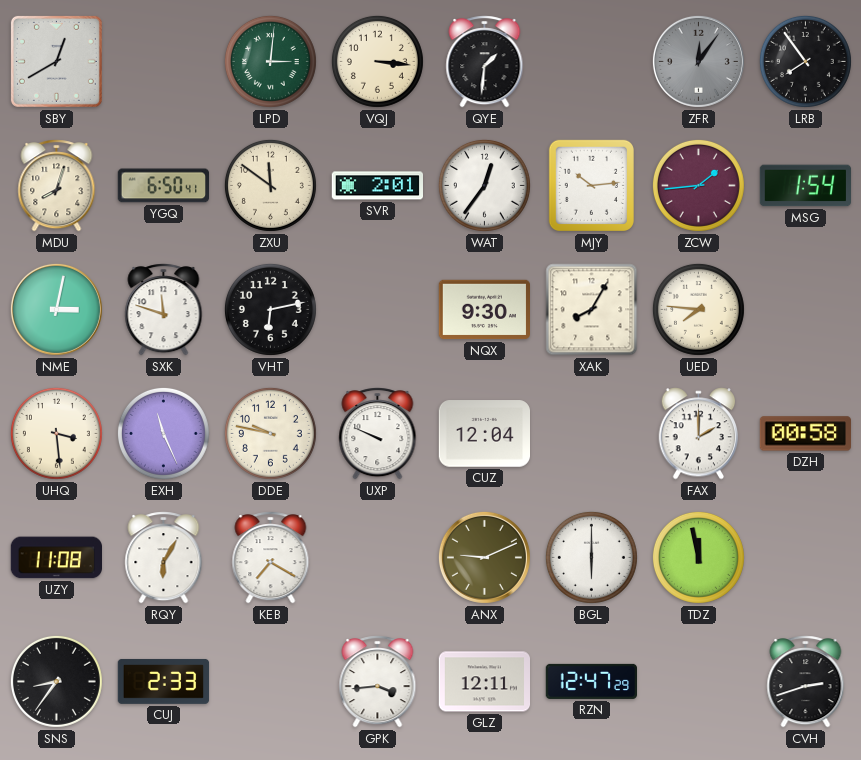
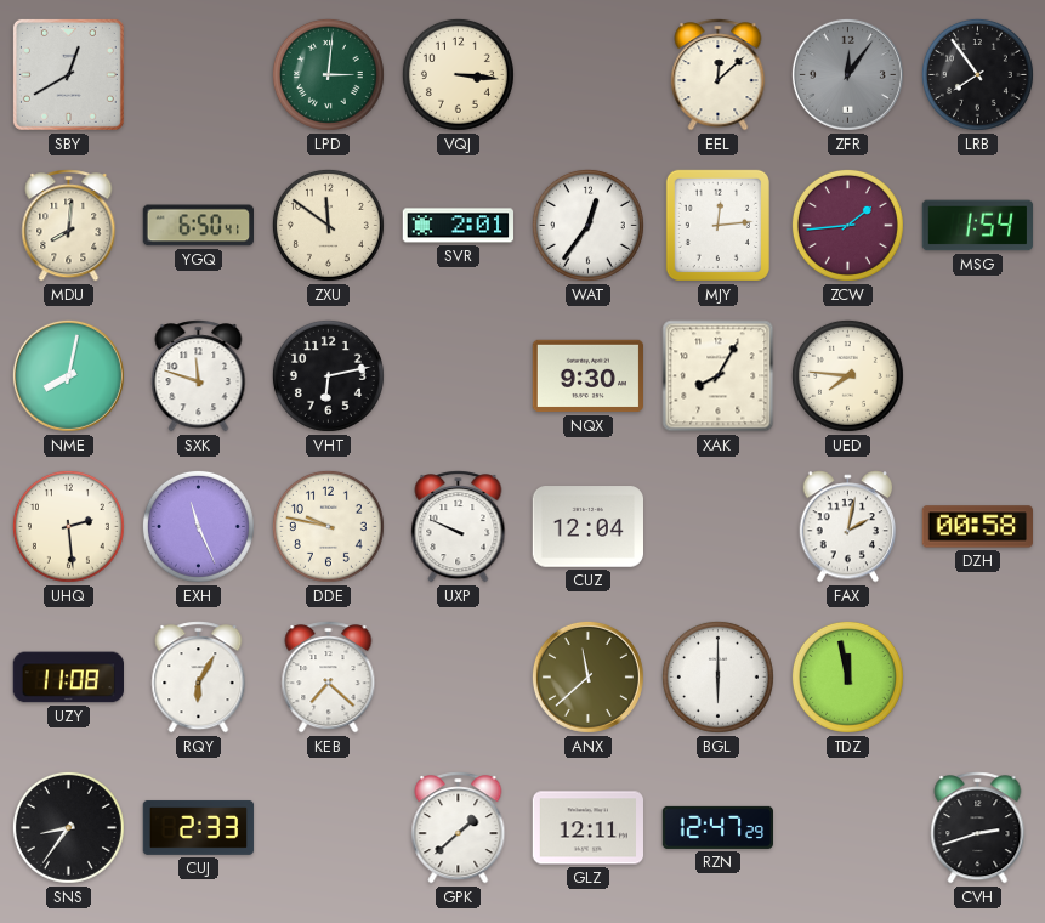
QYE: 1:31 -> none (485, 62)
EEL: none -> 12:08 (719, 75)
MDU: 8:03 -> 8:01 (69, 226)
MJY: 10:14 -> 12:14 (717, 225)
NME: 3:02 -> 8:02 (68, 375)
UHQ: 3:29 -> 2:29 (68, 526)
FAX: 2:00 -> 2:02 (848, 527)
KEB: 7:20 -> 7:22 (329, 678)
ANX: 9:11 -> 11:38 (587, 676)
GPK: 3:44 -> 1:38 (459, 828)
